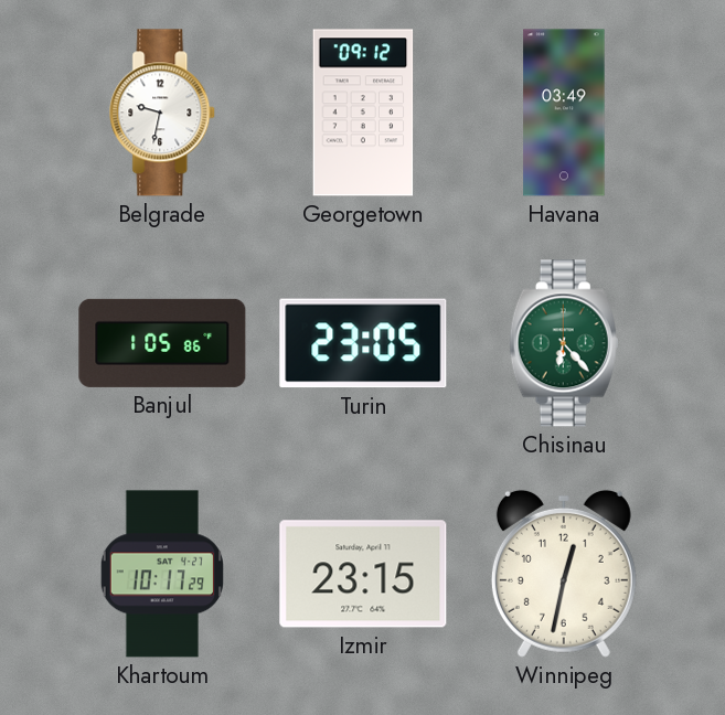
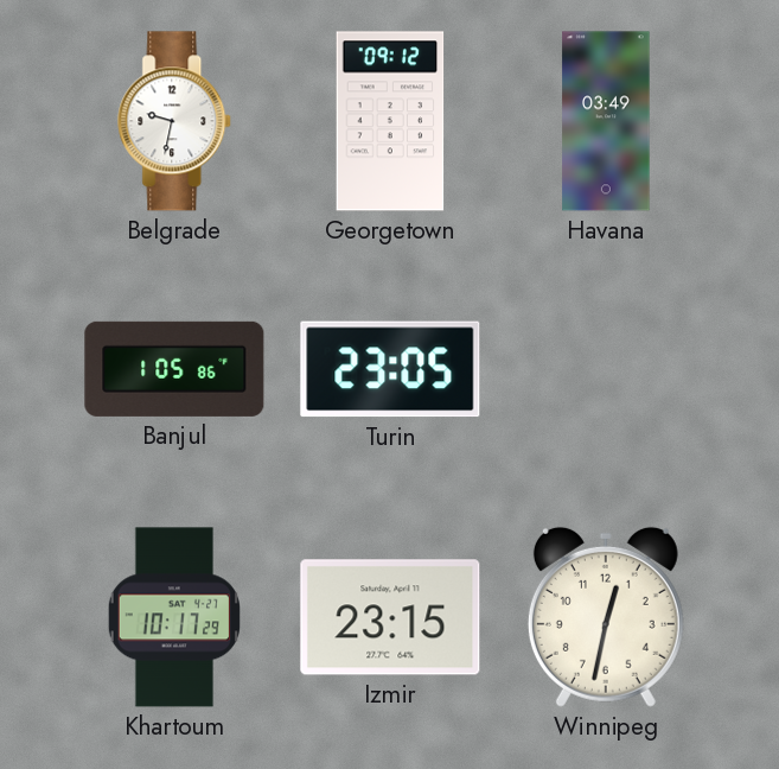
Chisinau: 6:23 -> none (564, 343)
